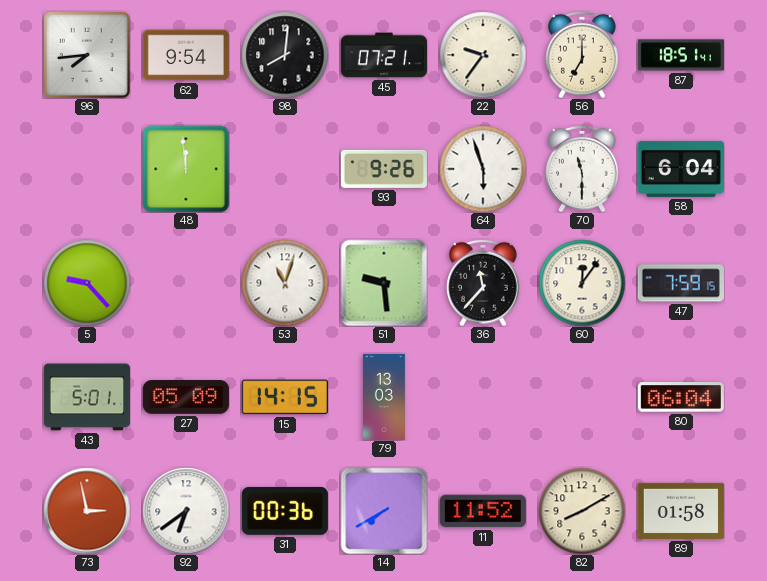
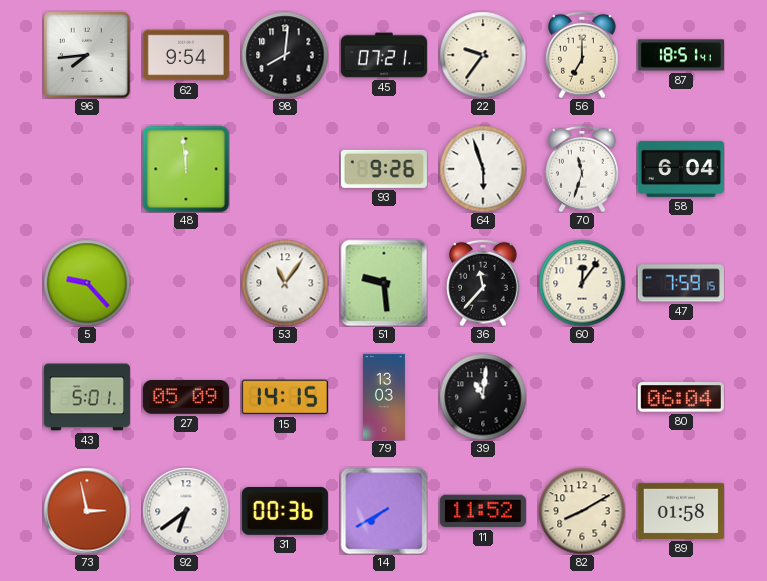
70: 11:30 -> 11:33 (583, 169)
53: 11:03 -> 11:06 (285, 283)
39: none -> 11:01 (483, 397)
